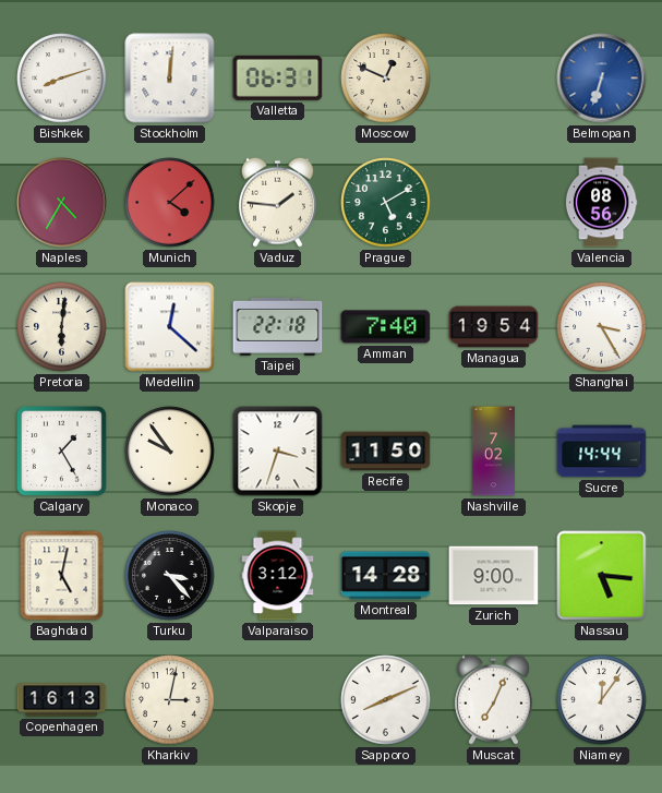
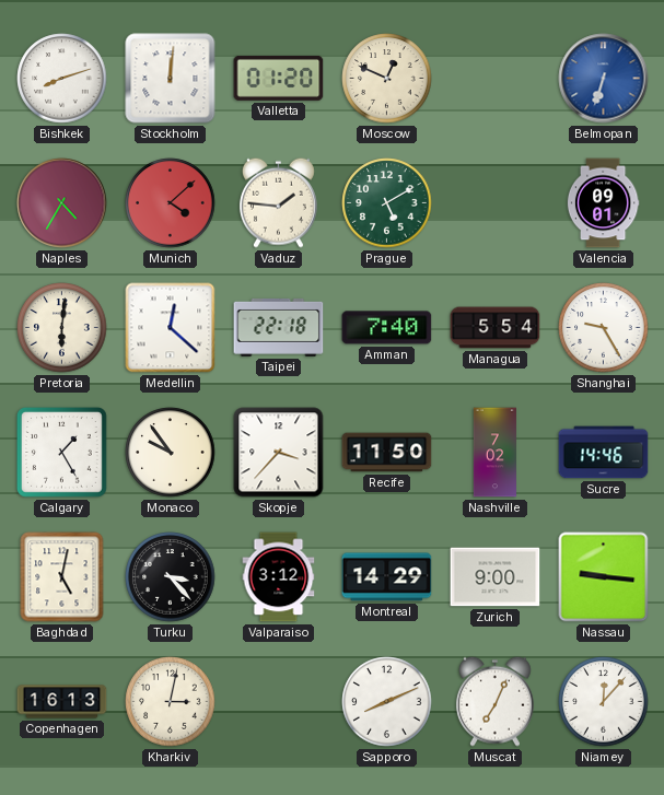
Valletta: 06:31 -> 01:20 (279, 78)
Valencia: 08:56 -> 09:01 (603, 203)
Managua: 19:54 -> 5:54 (496, 328)
Shanghai: 3:25 -> 9:25 (604, 328)
Skopje: 3:33 -> 3:37 (279, 453)
Sucre: 14:44 -> 14:46 (604, 453)
Montreal: 14:28 -> 14:29 (387, 577)
Nassau: 5:16 -> 9:16 (604, 577)
Niamey: 12:06 -> 12:07 (604, 702)
